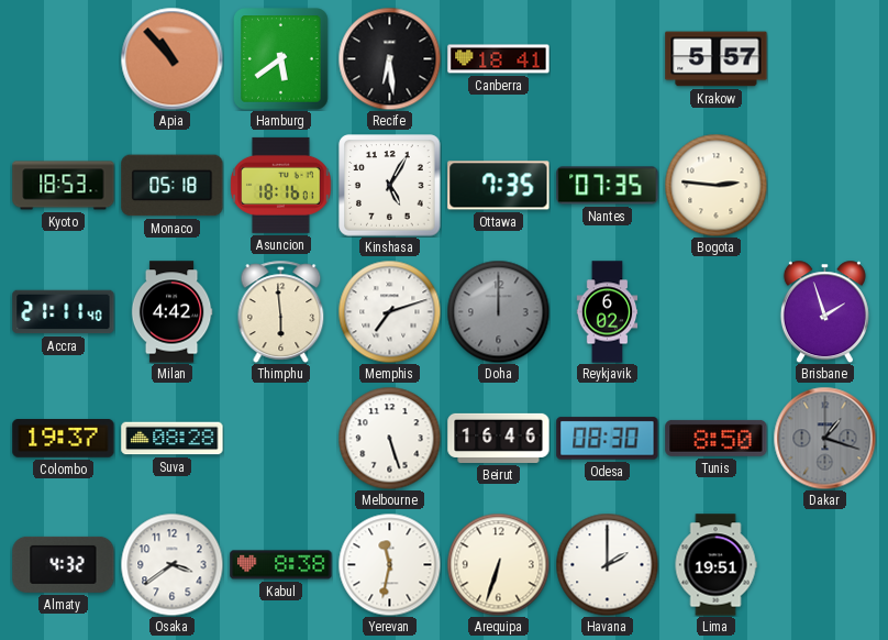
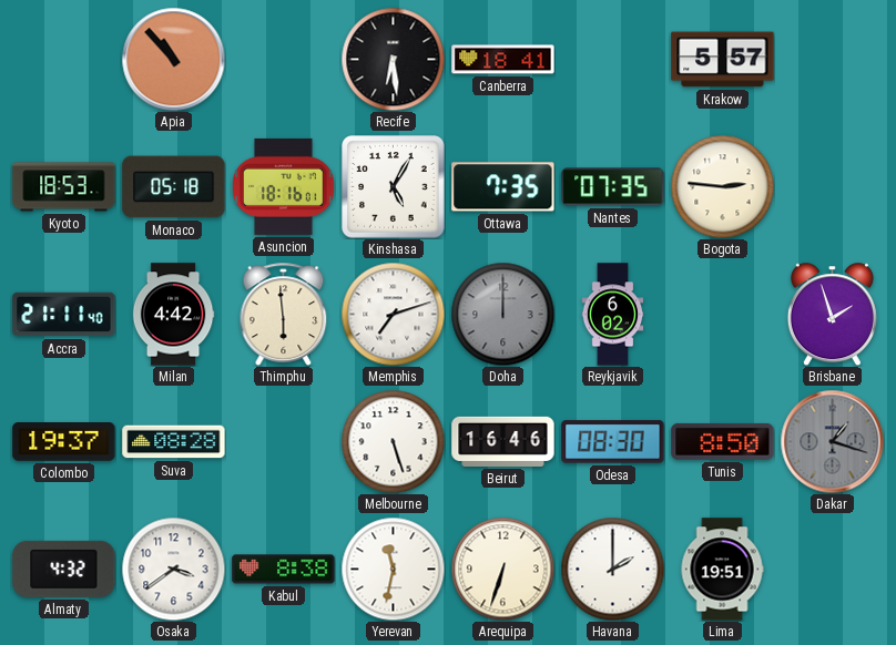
Hamburg: 5:39 -> none (281, 59)
